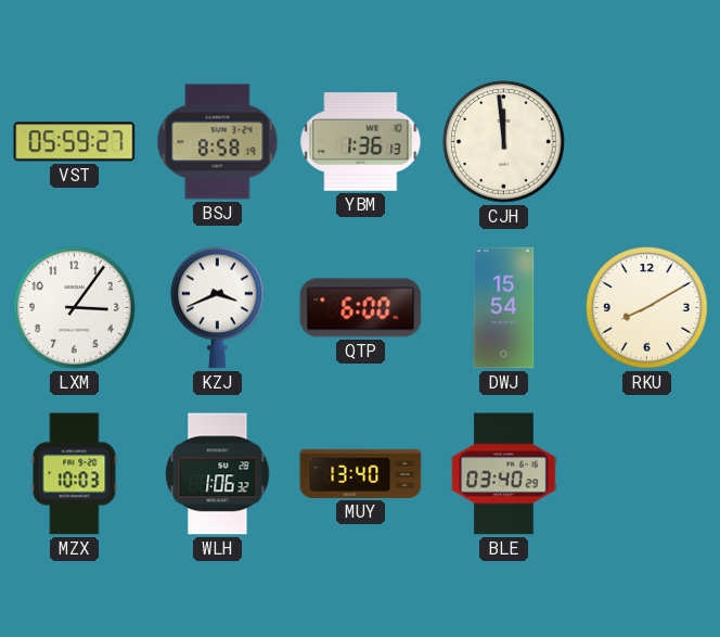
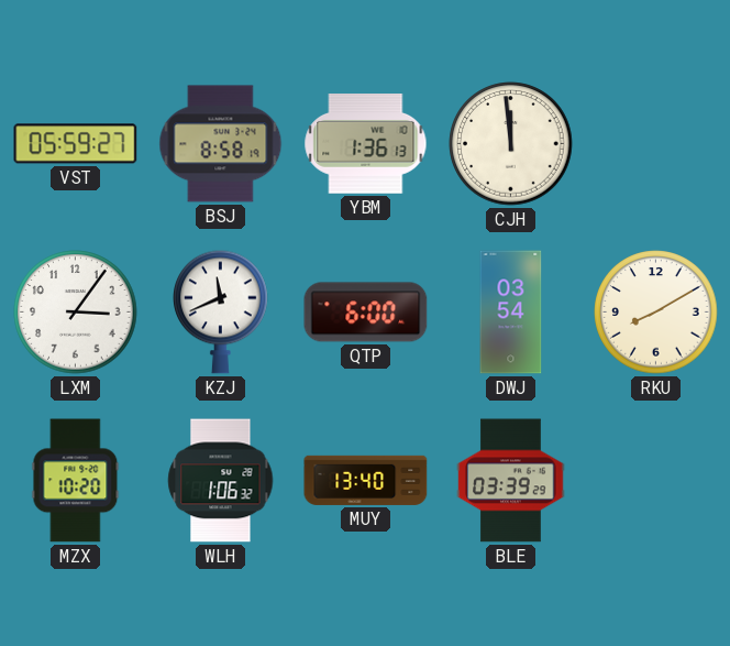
KZJ: 3:41 -> 11:41 (221, 311)
DWJ: 15:54 -> 03:54 (511, 313)
MZX: 10:03 -> 10:20 (76, 481)
BLE: 03:40 -> 03:39 (511, 481)
